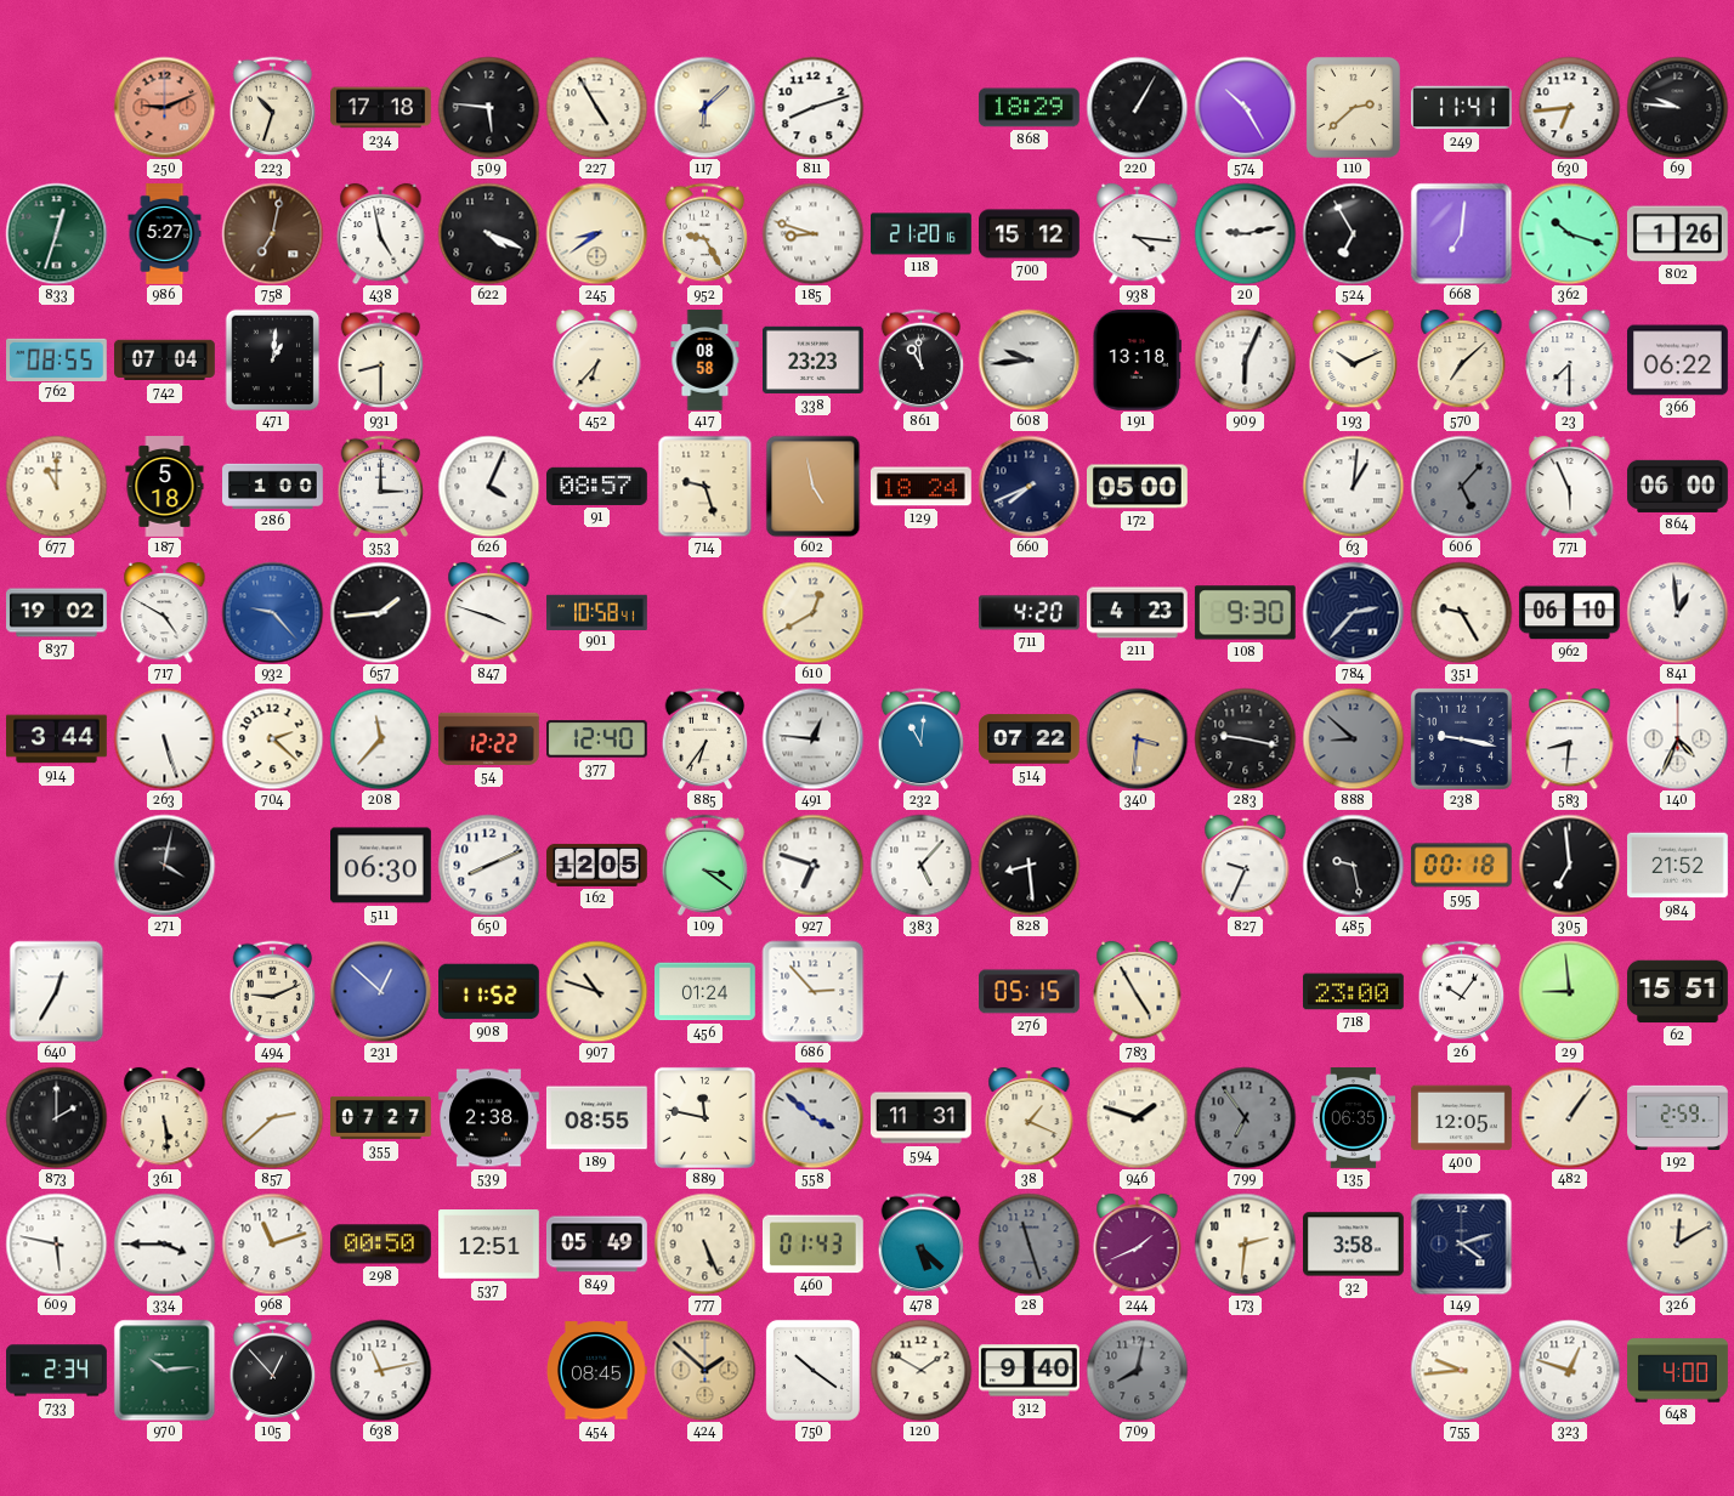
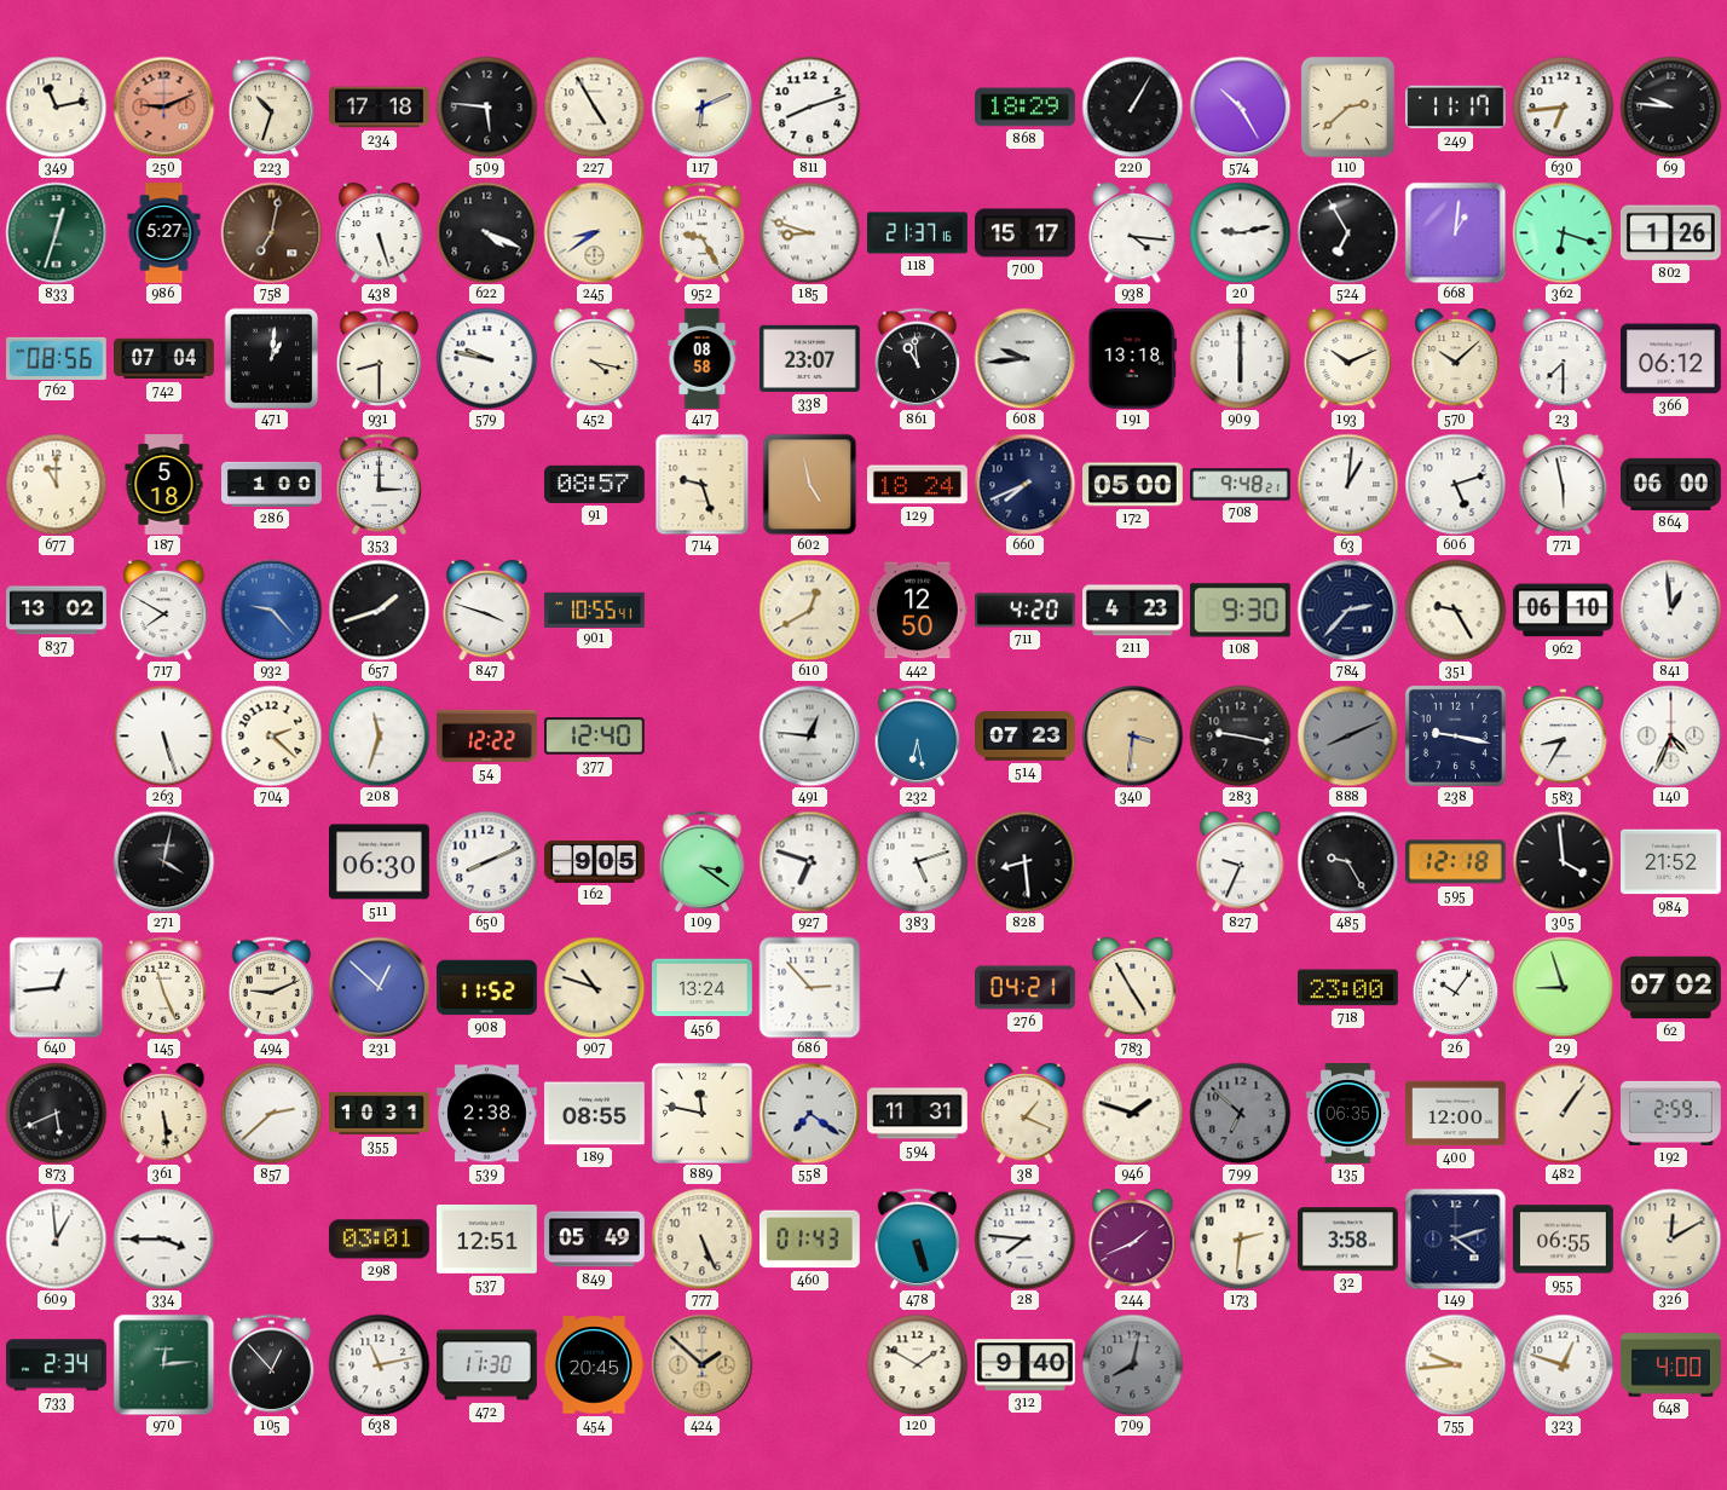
349: none -> 11:13 (56, 106)
117: 6:08 -> 6:11 (701, 106)
249: 11:41 -> 11:17 (1456, 108)
438: 4:58 -> 5:27 (380, 232)
118: 21:20 -> 21:37 (918, 233)
700: 15:12 -> 15:17 (1026, 233)
668: 7:01 -> 1:01 (1455, 232)
362: 10:18 -> 6:18 (1563, 232)
762: 08:55 -> 08:56 (57, 358)
579: none -> 9:47 (486, 358)
452: 6:37 -> 4:17 (595, 358)
338: 23:23 -> 23:07 (810, 358)
909: 6:04 -> 6:00 (1240, 358)
570: 7:08 -> 10:08 (1456, 358)
366: 06:22 -> 06:12 (1671, 359)
626: 4:04 -> none (488, 486)
708: none -> 9:48 (1241, 485)
606: 5:07 -> 5:12 (1455, 484)
606 dial: grey -> white (1455, 484)
771: 5:56 -> 5:58 (1564, 484)
837: 19:02 -> 13:02 (57, 611)
717: 4:50 -> 7:50 (164, 610)
657: 1:44 -> 1:42 (379, 610)
901: 10:58 -> 10:55 (595, 610)
442: none -> 12:50 (918, 611)
914: 3:44 -> none (57, 739)
208: 11:37 -> 11:33 (379, 735)
885: 6:36 -> none (705, 738)
232: 11:01 -> 6:28 (918, 735)
514: 07:22 -> 07:23 (1026, 737)
888: 8:52 -> 8:11 (1347, 735)
583: 8:31 -> 8:35 (1564, 735)
162: 12:05 -> 9:05 (595, 861)
383: 5:07 -> 5:12 (917, 861)
485: 9:28 -> 9:25 (1347, 861)
595: 00:18 -> 12:18 (1455, 862)
305: 6:59 -> 3:59 (1563, 861)
640: 12:35 -> 12:44 (57, 987)
145: none -> 11:26 (164, 987)
456: 01:24 -> 13:24 (703, 988)
276: 05:15 -> 04:21 (1026, 988)
29: 8:59 -> 8:57 (1563, 987)
62: 15:51 -> 07:02 (1671, 988)
873: 2:00 -> 5:41 (56, 1113)
355: 07:27 -> 10:31 (380, 1113)
558: 3:52 -> 7:21 (809, 1113)
799: 6:54 -> 6:52 (1240, 1113)
400: 12:05 -> 12:00 (1456, 1114)
609: 5:47 -> 12:59 (56, 1238)
968: 11:12 -> none (272, 1243)
298: 00:50 -> 03:01 (379, 1240)
478: 5:22 -> 5:27 (918, 1238)
28: 11:27 -> 7:46 (1024, 1238)
28 dial: grey -> white (1024, 1238)
955: none -> 06:55 (1564, 1240)
970: 10:14 -> 12:14 (163, 1364)
472: none -> 11:30 (487, 1365)
454: 08:45 -> 20:45 (594, 1365)
750: 10:21 -> none (812, 1370)
